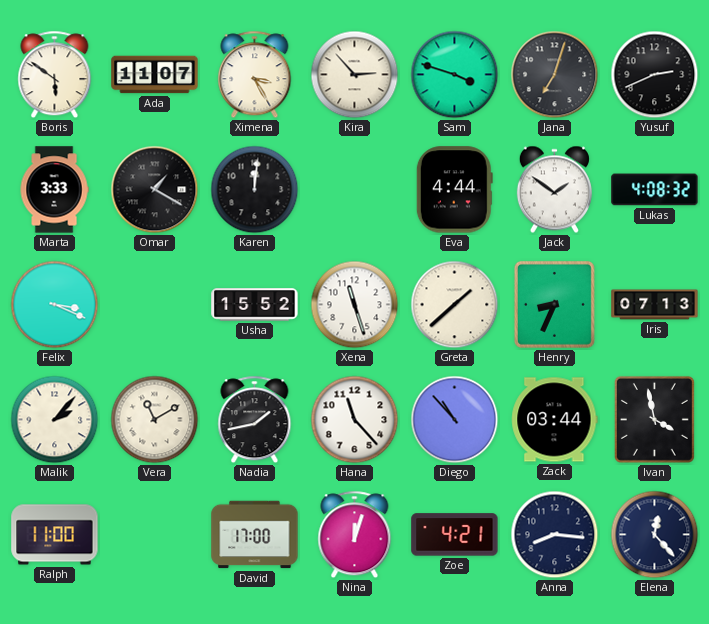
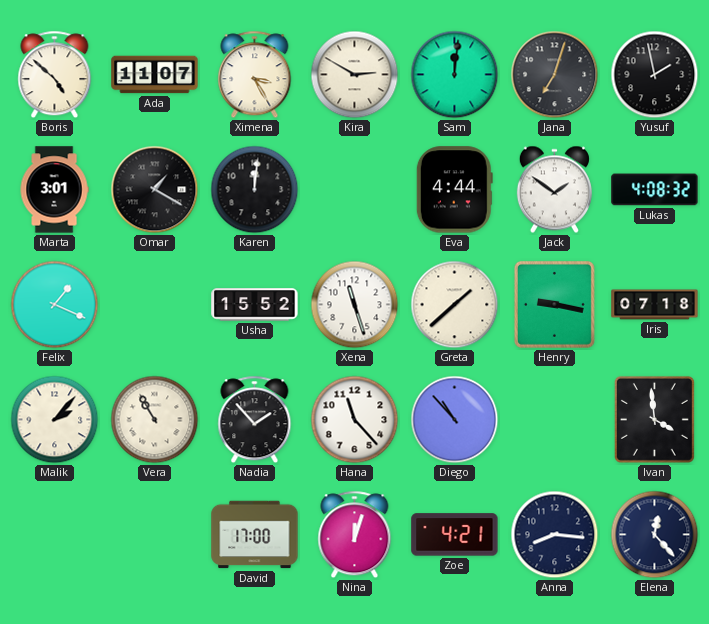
Boris: 5:51 -> 4:52 (55, 75)
Kira: 2:53 -> 2:50 (355, 75)
Sam: 3:48 -> 12:01 (455, 75)
Yusuf: 2:41 -> 1:58 (655, 75)
Marta: 3:33 -> 3:01 (54, 190)
Felix: 3:19 -> 1:19 (55, 305)
Henry: 8:34 -> 9:17 (554, 304)
Iris: 07:13 -> 07:18 (655, 305)
Vera: 11:10 -> 10:55 (155, 420)
Nadia: 1:43 -> 1:53 (255, 420)
Zack: 03:44 -> none (555, 420)
Ivan: 3:58 -> 3:59 (654, 419)
Ralph: 11:00 -> none (55, 535)
